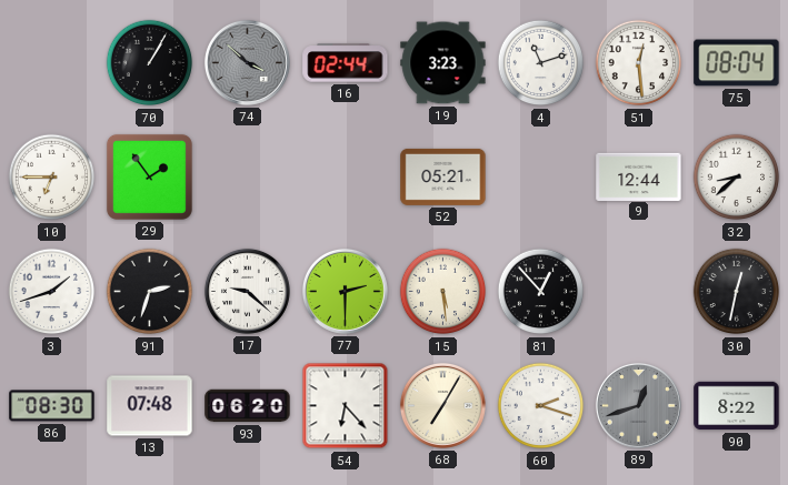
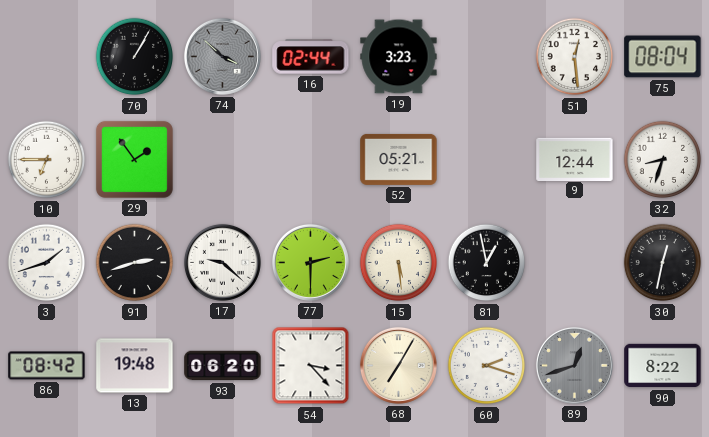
4: 11:12 -> none (541, 63)
32: 8:38 -> 8:33 (663, 160)
91: 2:33 -> 2:42 (135, 263)
81: 12:53 -> 12:58 (487, 263)
86: 08:30 -> 08:42 (47, 366)
13: 07:48 -> 19:48 (135, 366)
54: 6:23 -> 3:23 (311, 366)
